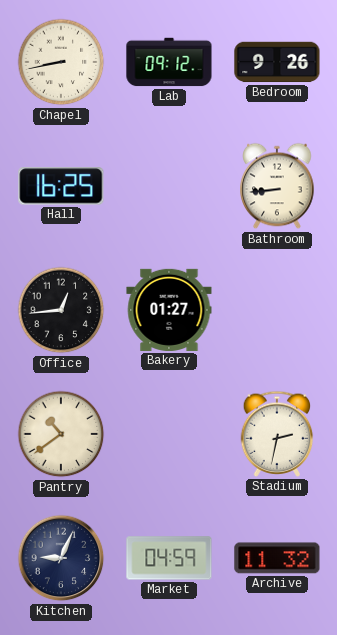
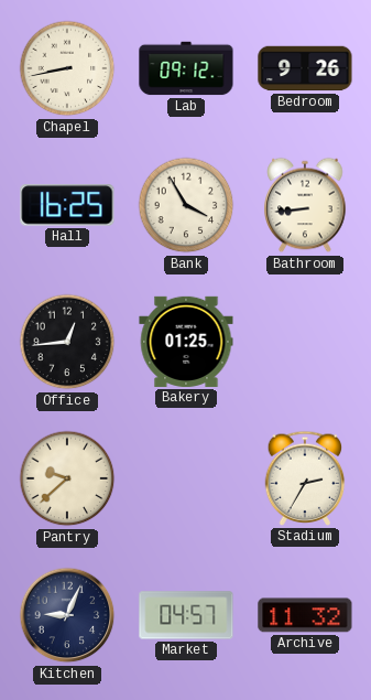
Bank: none -> 3:55 (186, 205)
Bakery: 01:27 -> 01:25 (186, 342)
Pantry: 10:39 -> 9:38 (67, 478)
Stadium: 2:32 -> 2:35 (305, 478)
Market: 04:59 -> 04:57 (186, 615)
